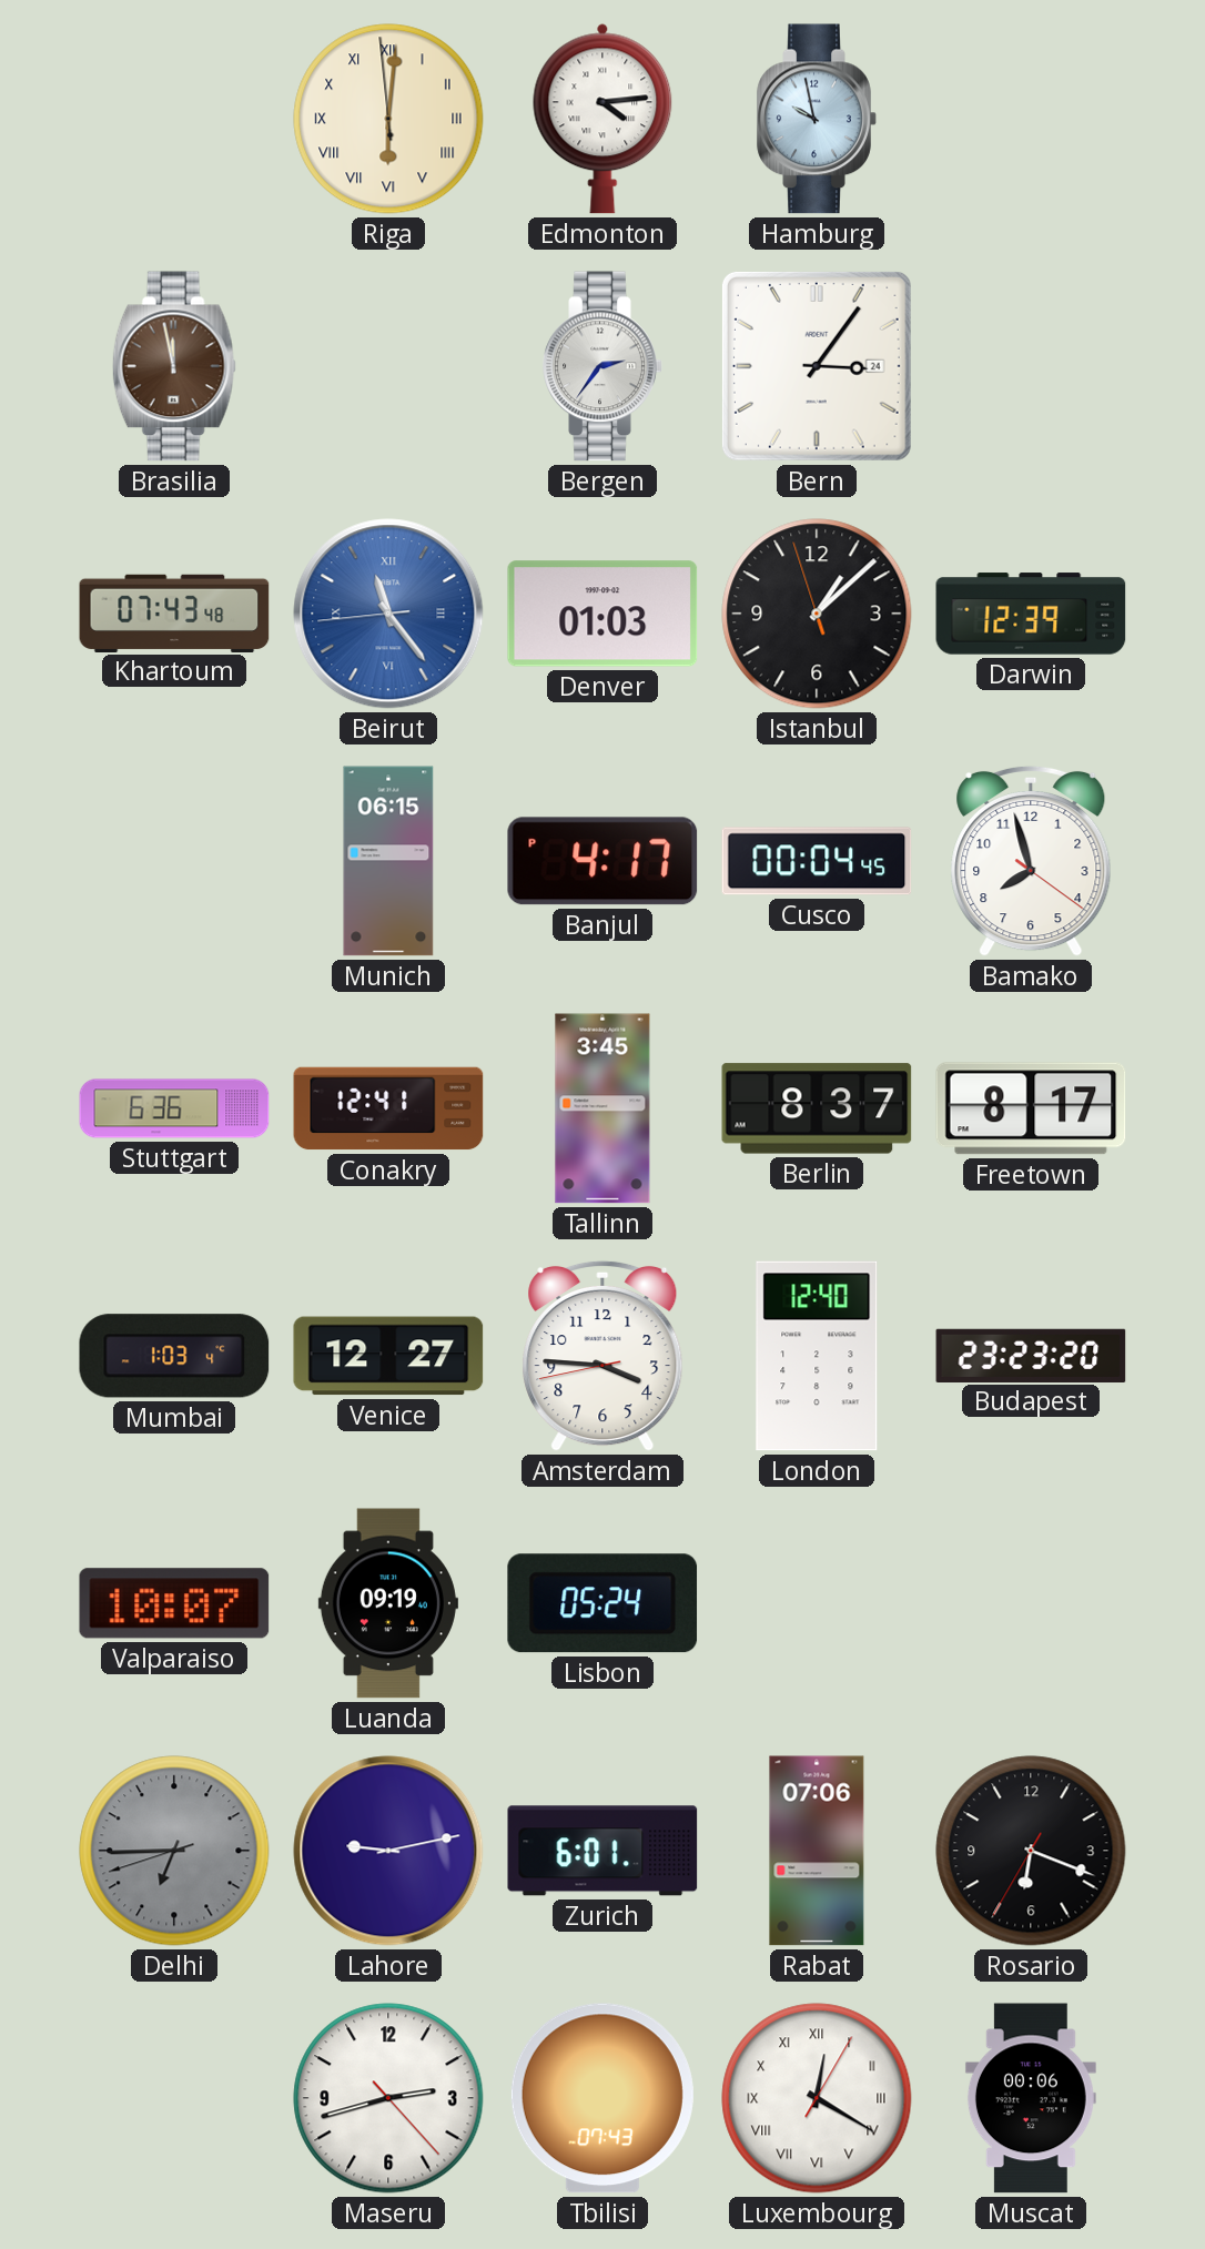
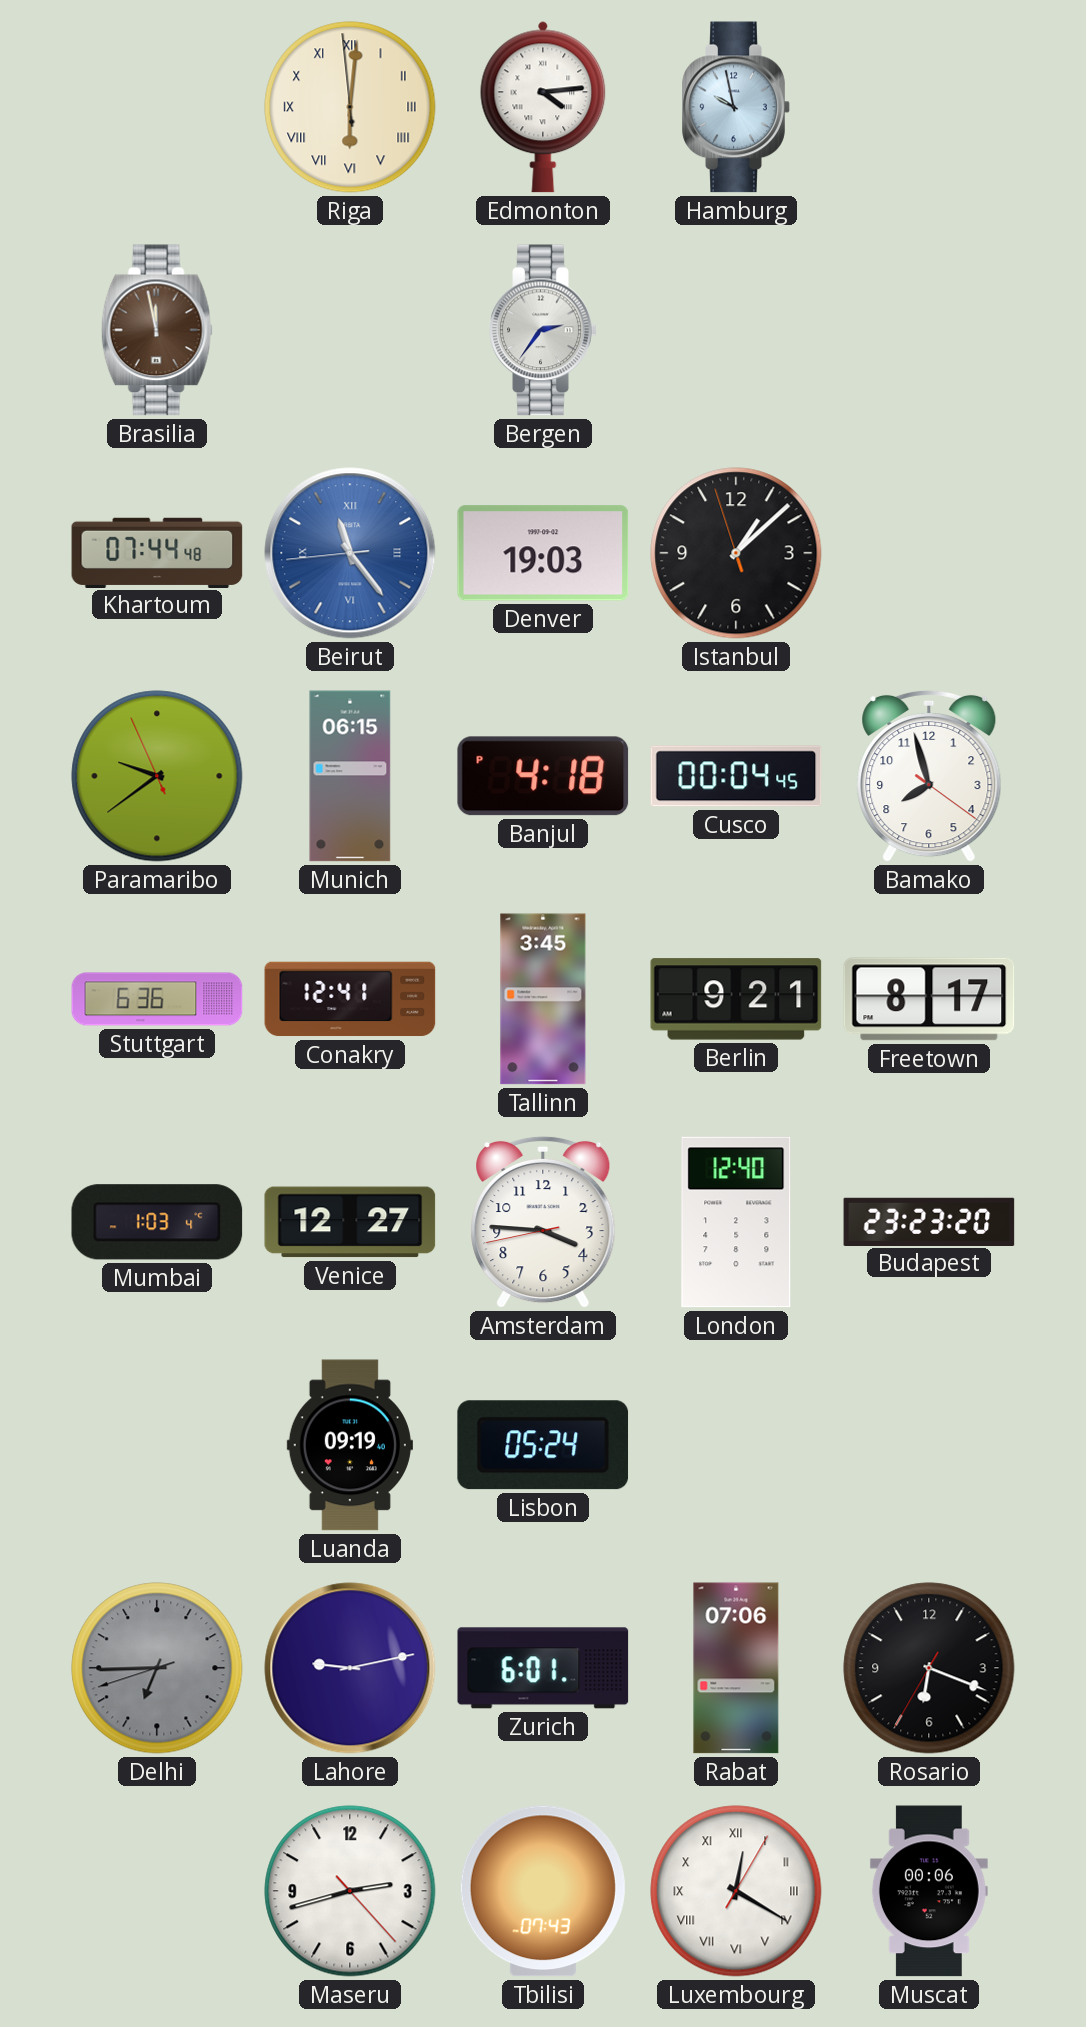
Bern: 3:06 -> none (817, 366)
Khartoum: 07:43 -> 07:44 (157, 552)
Denver: 01:03 -> 19:03 (543, 553)
Darwin: 12:39 -> none (1031, 614)
Paramaribo: none -> 9:38 (157, 776)
Banjul: 4:17 -> 4:18 (543, 776)
Berlin: 8:37 -> 9:21 (736, 999)
Valparaiso: 10:07 -> none (174, 1603)
